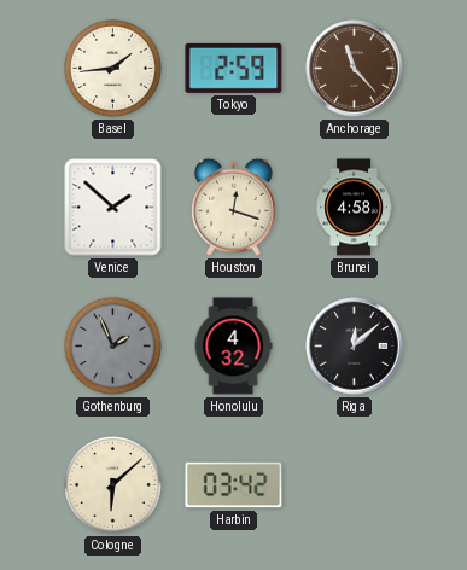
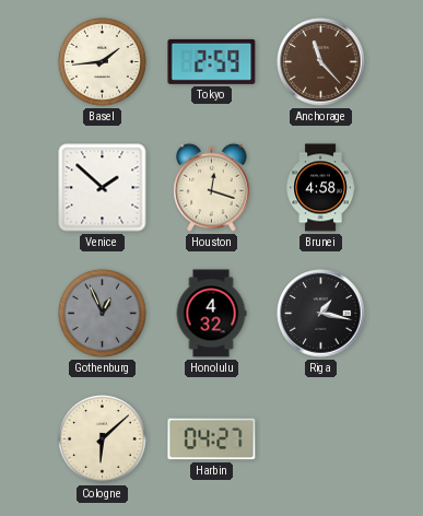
Gothenburg: 1:56 -> 12:56 (103, 314)
Riga: 12:08 -> 1:17 (321, 314)
Harbin: 03:42 -> 04:27 (212, 439)
